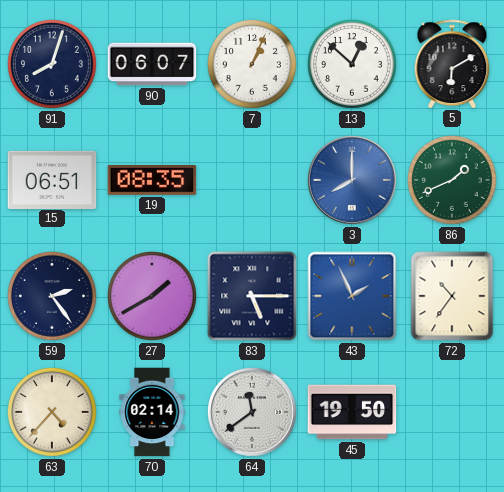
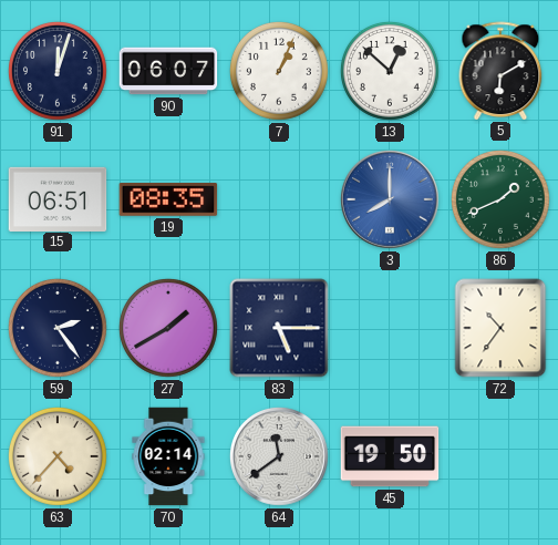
91: 8:03 -> 12:03 (58, 71)
43: 1:56 -> none (352, 296)
